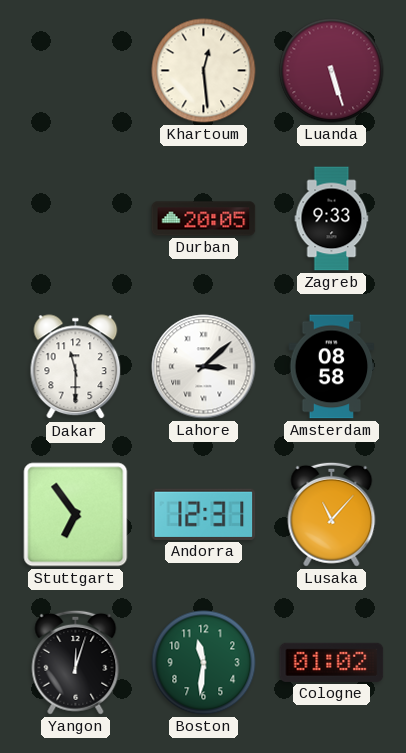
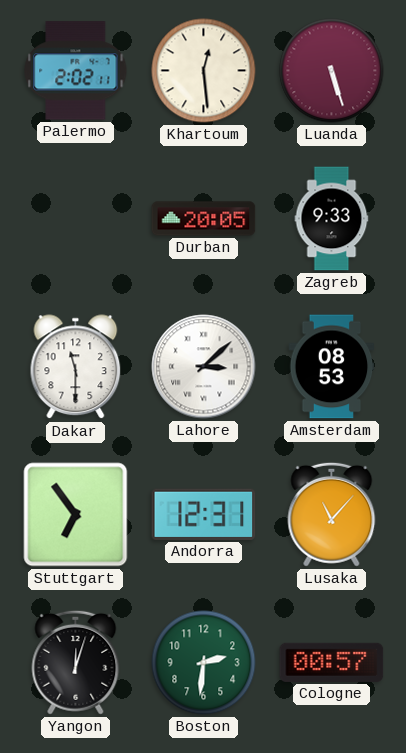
Palermo: none -> 2:02 (76, 71)
Amsterdam: 08:58 -> 08:53 (332, 367)
Boston: 11:31 -> 2:31 (204, 663)
Cologne: 01:02 -> 00:57 (332, 662)
